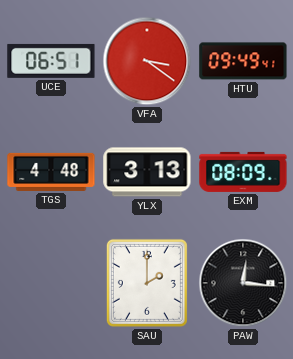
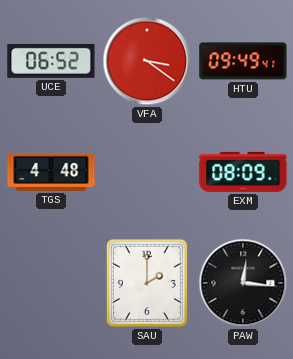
UCE: 06:51 -> 06:52 (51, 61)
YLX: 3:13 -> none (147, 172)
